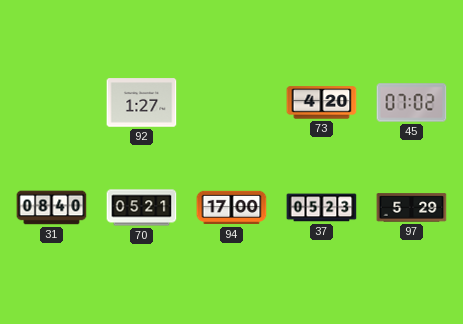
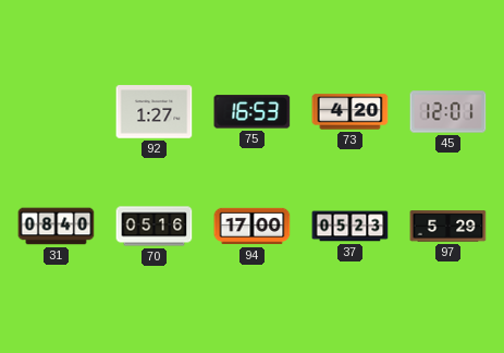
75: none -> 16:53 (253, 112)
45: 07:02 -> 12:01 (448, 112)
70: 05:21 -> 05:16 (155, 227)
